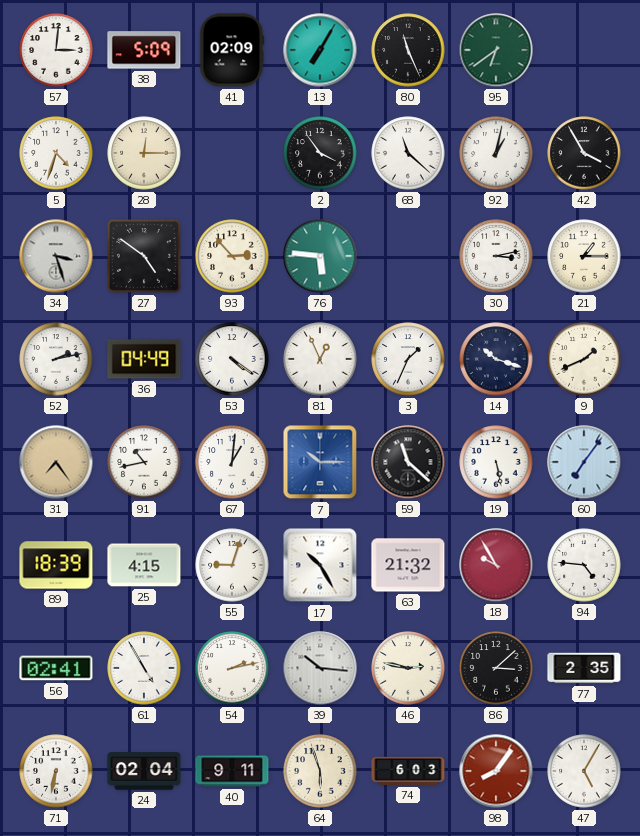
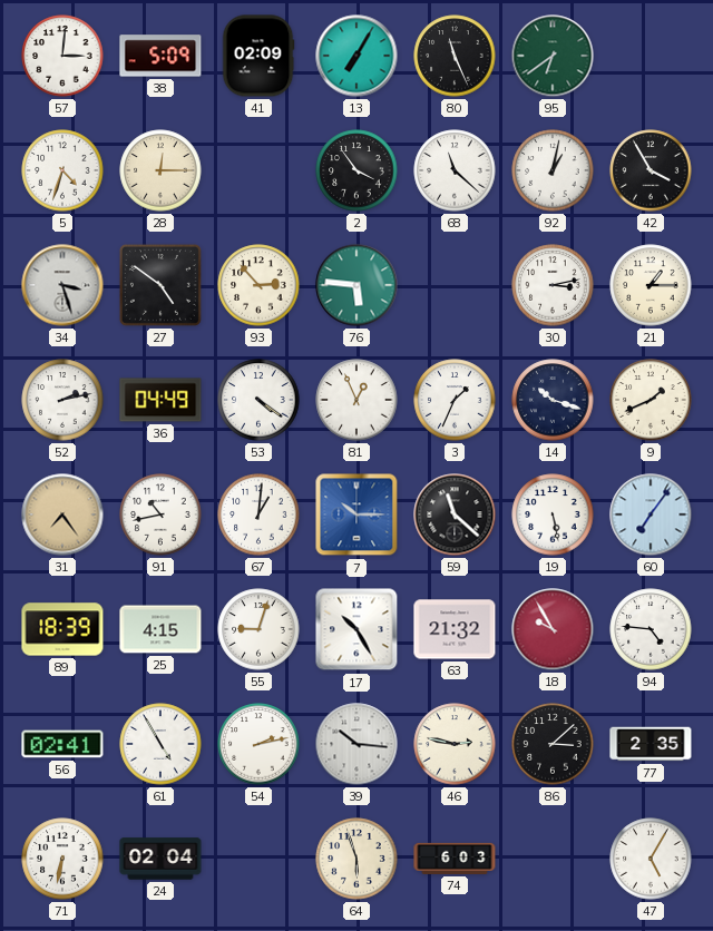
40: 9:11 -> none (232, 771)
98: 8:06 -> none (496, 771)
